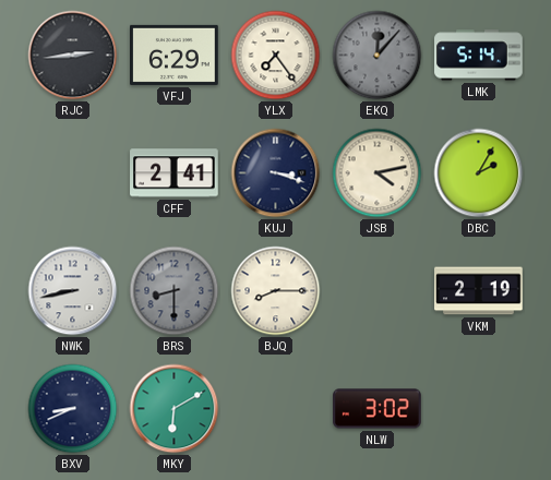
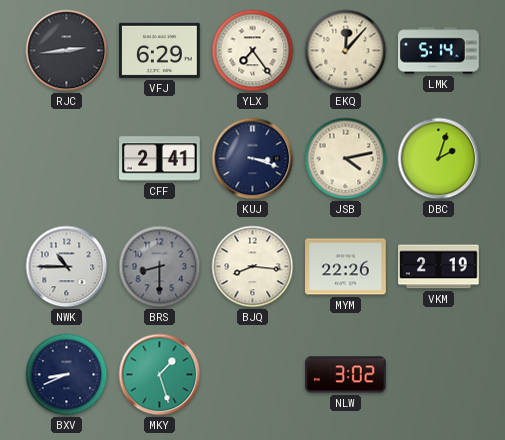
EKQ dial: grey -> cream (346, 51)
DBC: 2:05 -> 2:03 (439, 159)
NWK: 8:43 -> 10:45 (67, 267)
BJQ: 8:15 -> 8:16 (253, 267)
MYM: none -> 22:26 (346, 267)
MKY: 6:10 -> 1:27 (160, 375)
